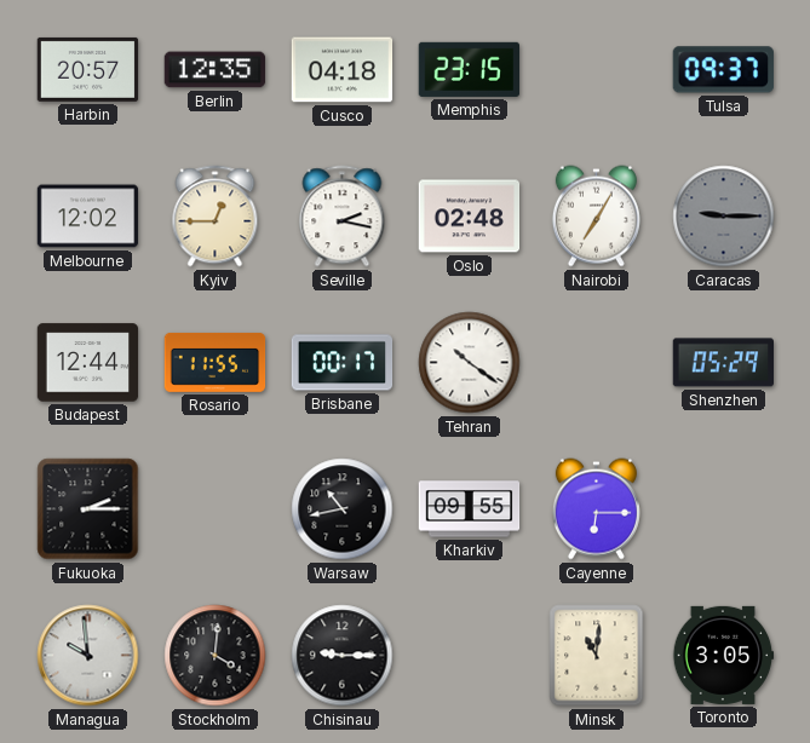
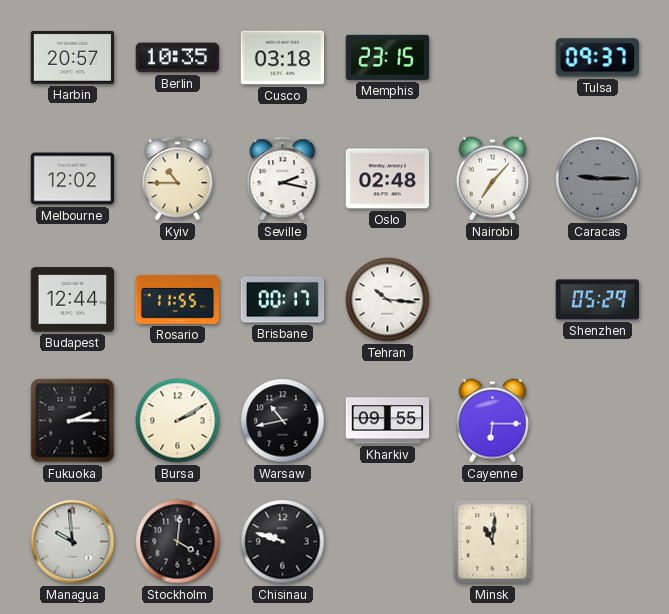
Berlin: 12:35 -> 10:35 (178, 58)
Cusco: 04:18 -> 03:18 (283, 58)
Kyiv: 12:45 -> 10:45 (178, 179)
Nairobi: 7:05 -> 7:07 (492, 179)
Tehran: 10:21 -> 10:16 (388, 300)
Bursa: none -> 2:10 (178, 421)
Chisinau: 9:15 -> 9:48 (283, 542)
Toronto: 3:05 -> none (724, 655)
